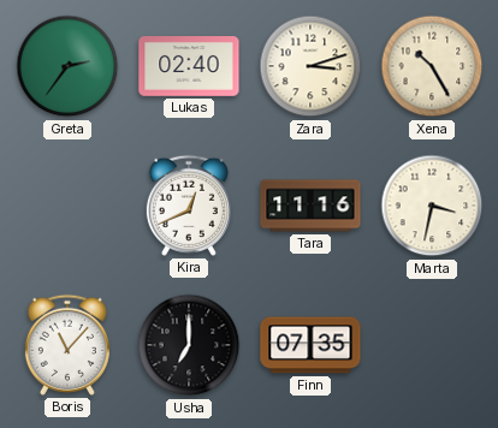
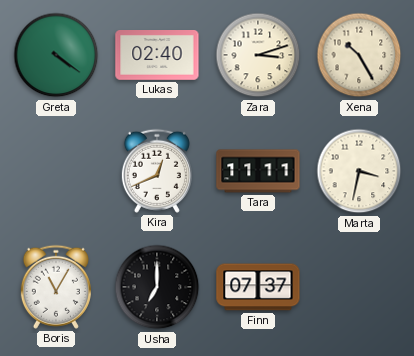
Greta: 2:36 -> 4:21 (56, 55)
Tara: 11:16 -> 11:11 (258, 171)
Boris: 11:07 -> 11:05 (56, 287)
Finn: 07:35 -> 07:37 (258, 287)
